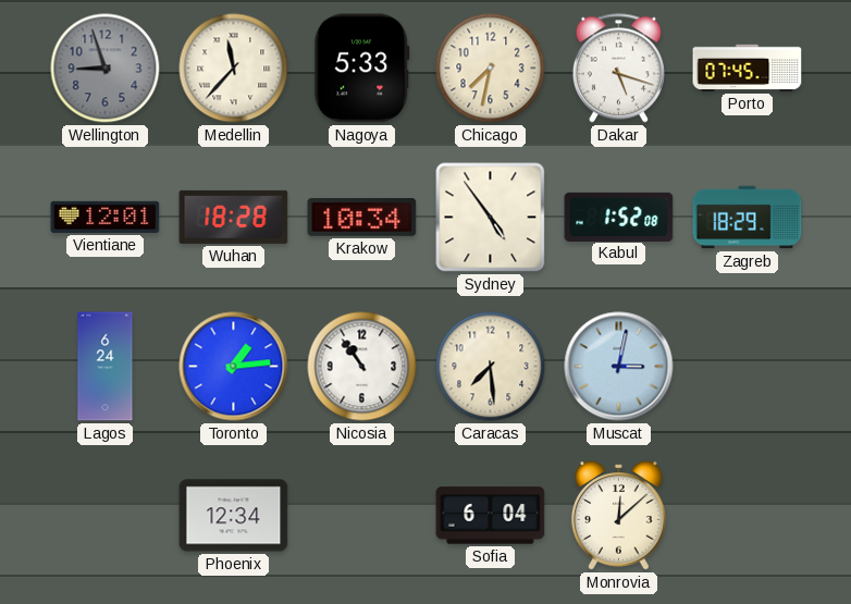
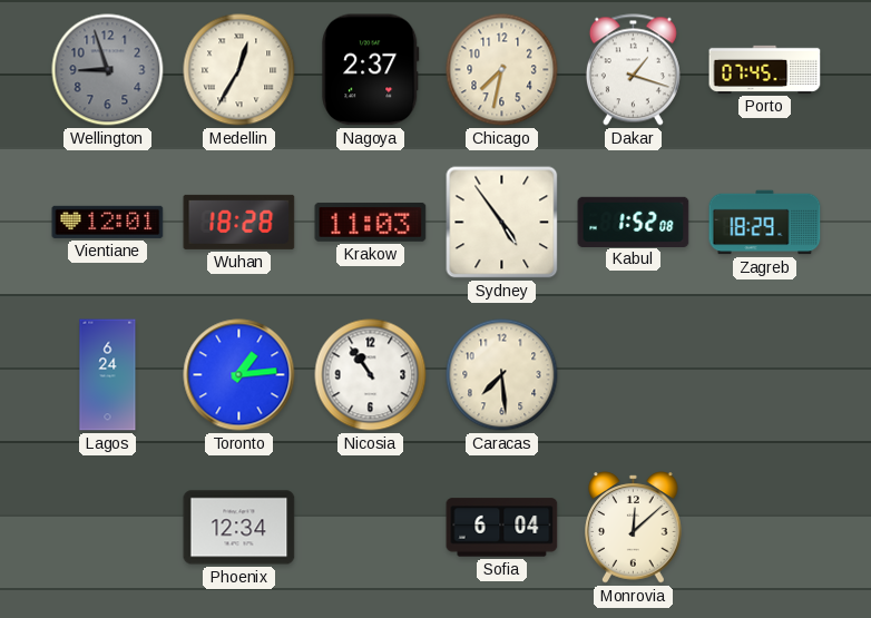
Medellin: 11:37 -> 12:35 (239, 70)
Nagoya: 5:33 -> 2:37 (371, 70)
Dakar: 5:18 -> 1:18 (633, 70)
Krakow: 10:34 -> 11:03 (371, 223)
Muscat: 3:02 -> none (619, 367)
